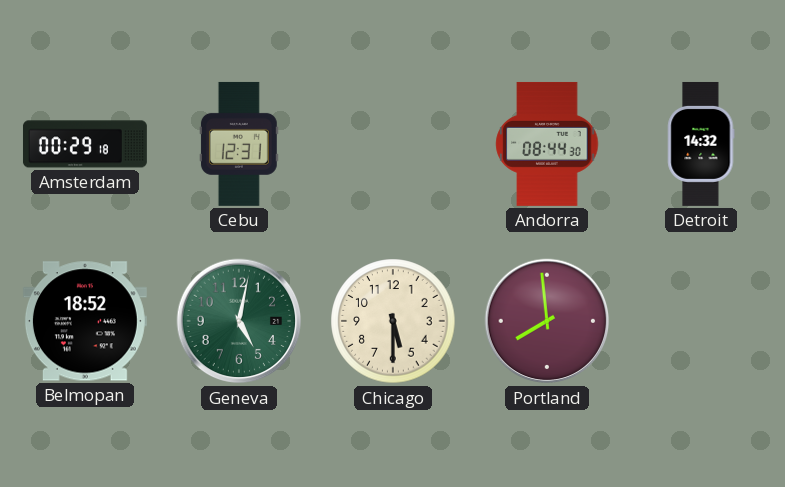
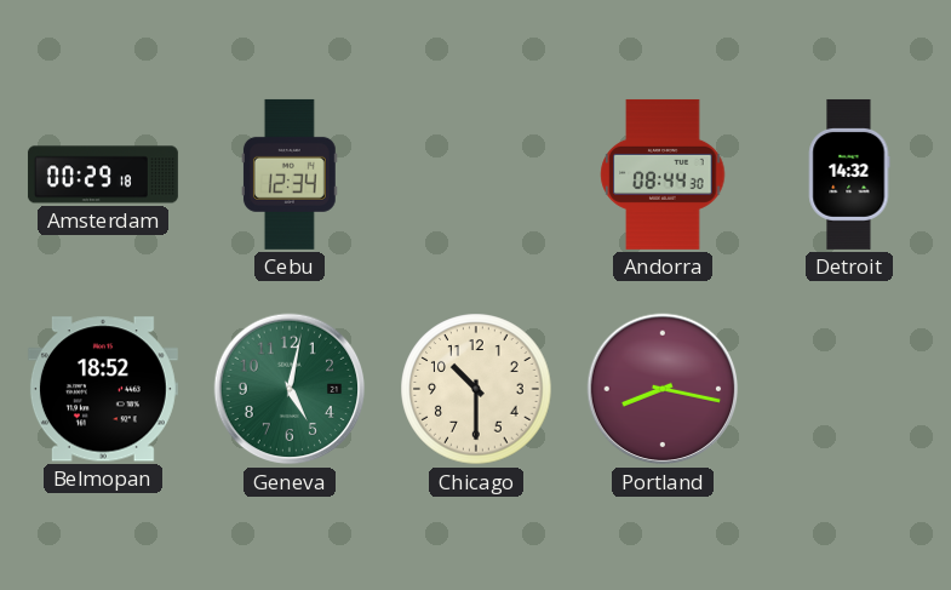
Cebu: 12:31 -> 12:34 (290, 174)
Chicago: 5:30 -> 10:30 (476, 389)
Portland: 7:59 -> 8:17 (663, 389)
